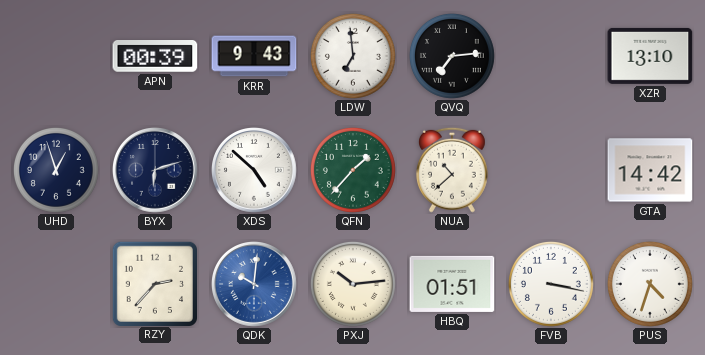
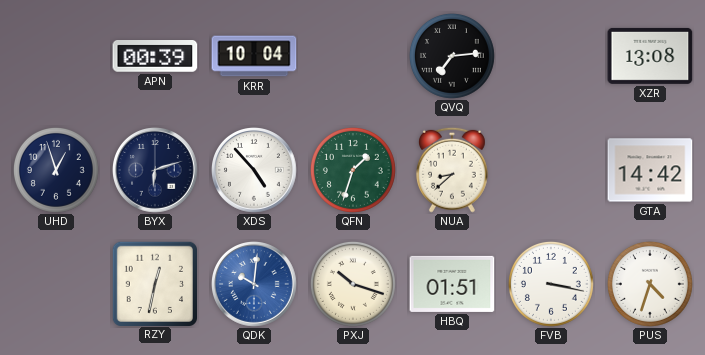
KRR: 9:43 -> 10:04 (254, 56)
LDW: 6:59 -> none (353, 56)
XZR: 13:10 -> 13:08 (650, 56)
XDS: 4:52 -> 4:53 (255, 171)
QFN: 1:37 -> 1:33 (353, 170)
NUA: 10:38 -> 8:38 (452, 170)
RZY: 2:37 -> 12:32 (154, 283)
PXJ: 10:14 -> 10:18 (353, 284)
